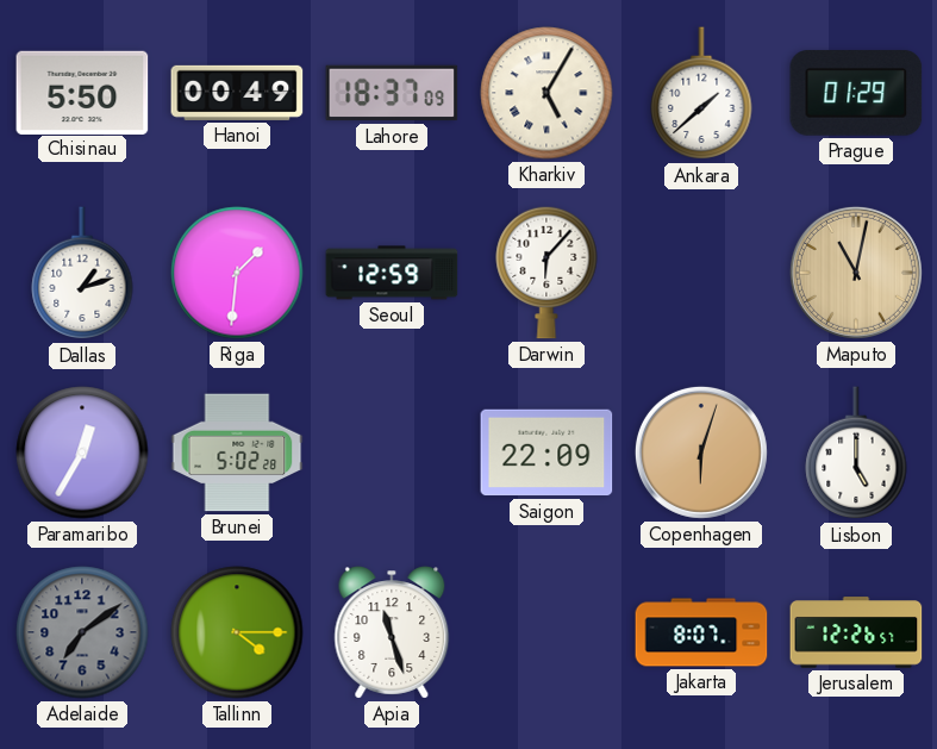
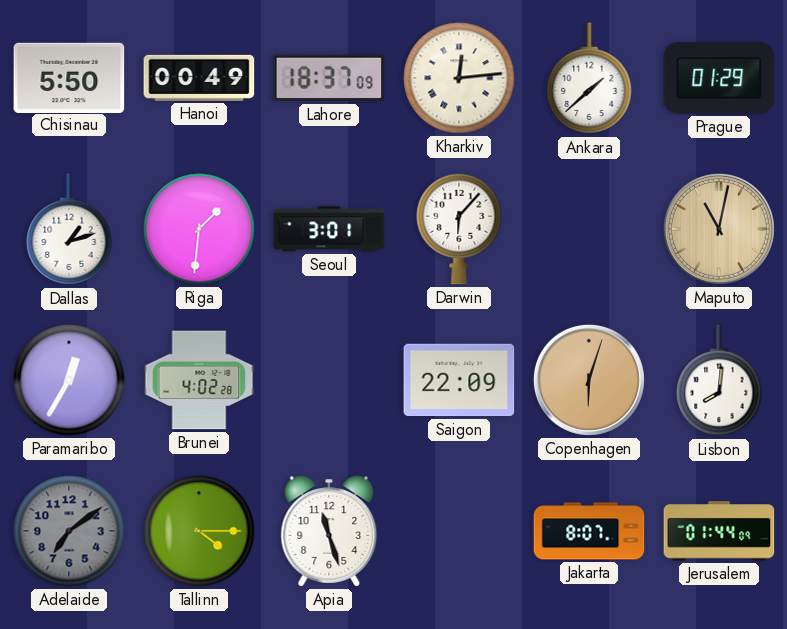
Kharkiv: 5:05 -> 12:14 (459, 78)
Seoul: 12:59 -> 3:01 (329, 229)
Brunei: 5:02 -> 4:02 (199, 380)
Lisbon: 5:00 -> 8:01 (719, 381)
Jerusalem: 12:26 -> 01:44 (719, 531)
